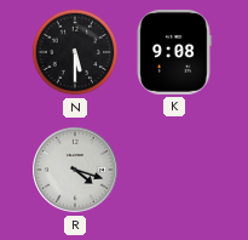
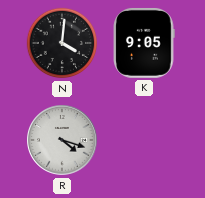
N: 5:30 -> 4:01 (62, 43)
K: 9:08 -> 9:05 (144, 43)
